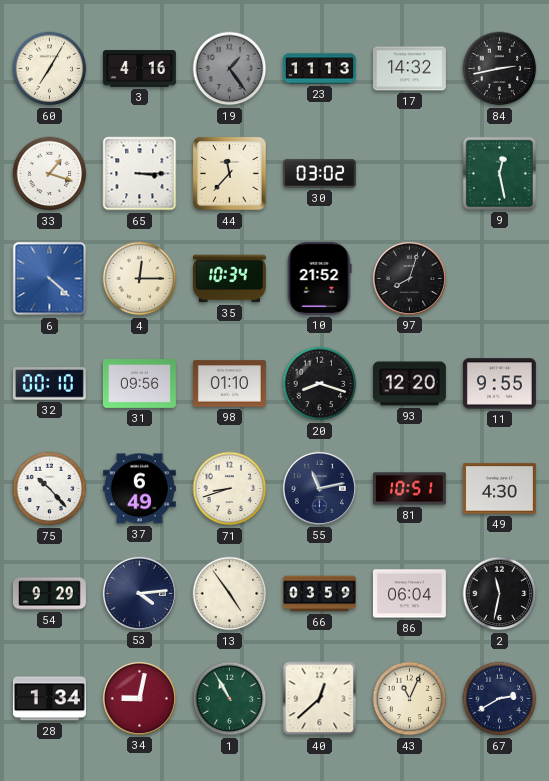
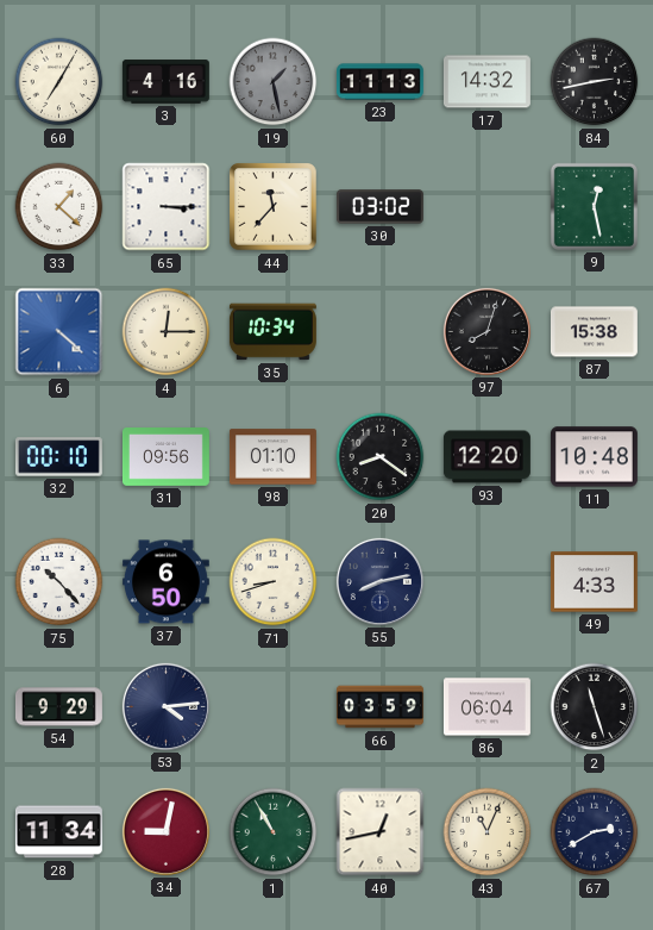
19: 1:24 -> 1:28 (274, 82)
33: 1:18 -> 1:22 (59, 207)
10: 21:52 -> none (319, 278)
87: none -> 15:38 (594, 332)
20: 8:18 -> 8:21 (381, 457)
11: 9:55 -> 10:48 (594, 457)
37: 6:49 -> 6:50 (165, 582)
55: 11:13 -> 8:13 (379, 581)
81: 10:51 -> none (409, 489)
49: 4:30 -> 4:33 (594, 582)
13: 4:54 -> none (230, 594)
2: 11:32 -> 11:27 (595, 707)
28: 1:34 -> 11:34 (58, 832)
40: 12:38 -> 12:43 (381, 832)
